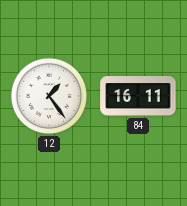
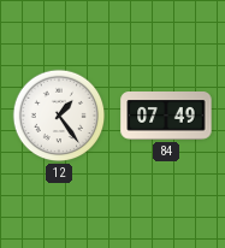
84: 16:11 -> 07:49 (166, 116)
